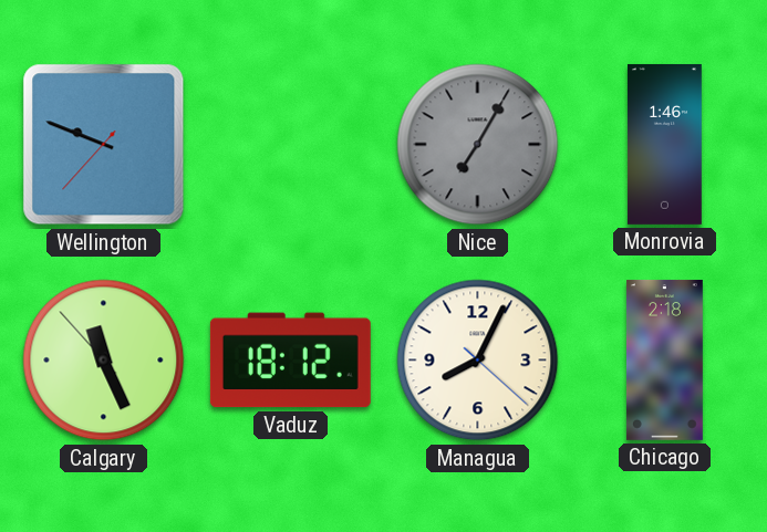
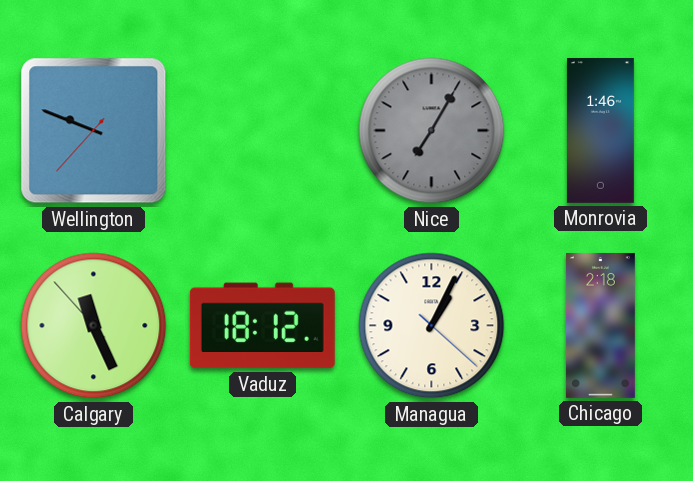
Managua: 8:04 -> 1:04 (432, 326)
